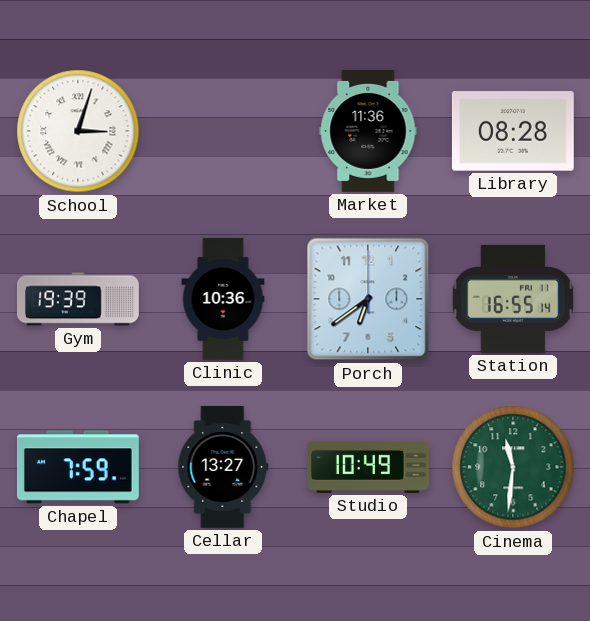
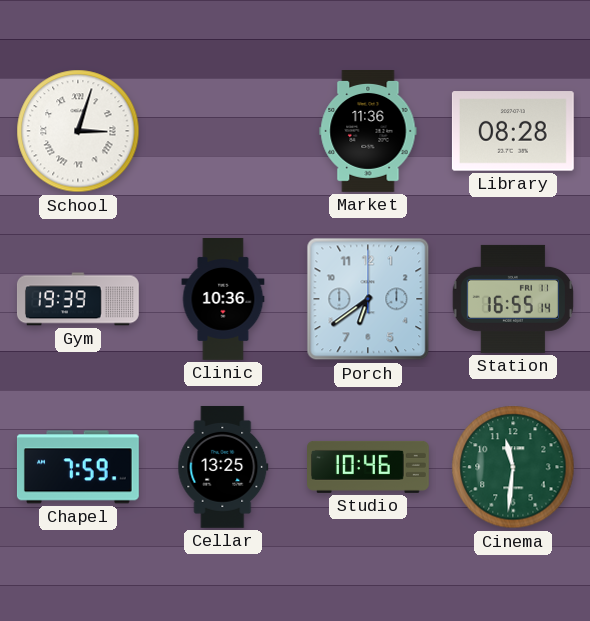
Cellar: 13:27 -> 13:25 (223, 467)
Studio: 10:49 -> 10:46 (369, 467)
